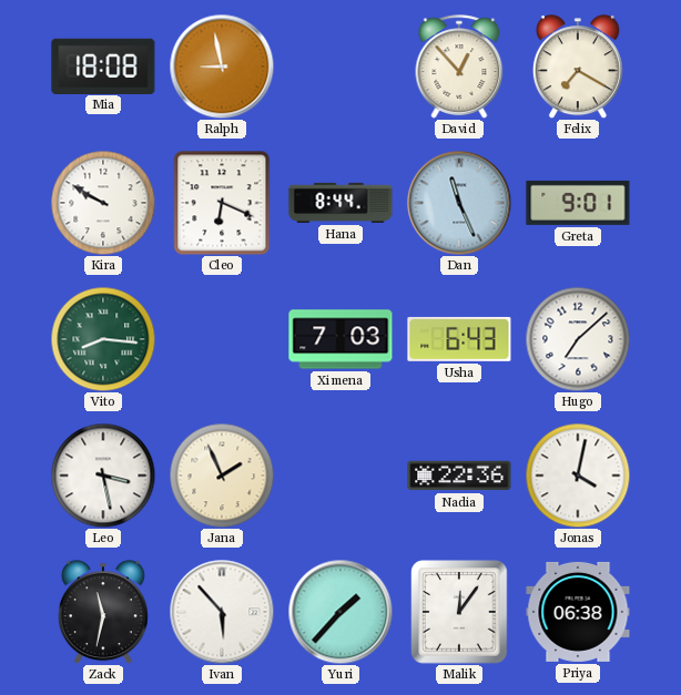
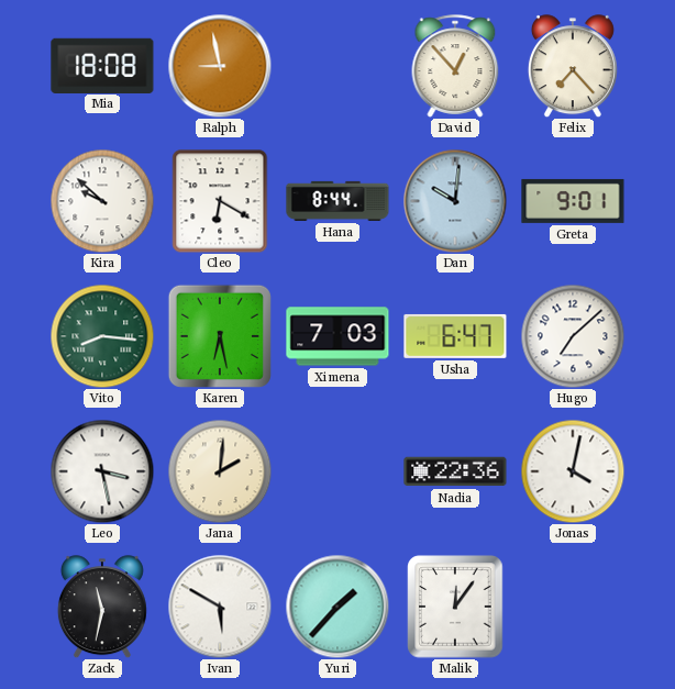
Felix: 7:20 -> 7:23 (573, 66)
Kira: 9:50 -> 9:52 (102, 201)
Cleo: 6:19 -> 6:20 (220, 201)
Dan: 11:26 -> 10:01 (455, 201)
Karen: none -> 6:28 (220, 336)
Usha: 6:43 -> 6:47 (455, 336)
Jana: 1:56 -> 2:01 (220, 471)
Ivan: 5:53 -> 5:50 (220, 607)
Priya: 06:38 -> none (578, 612)
